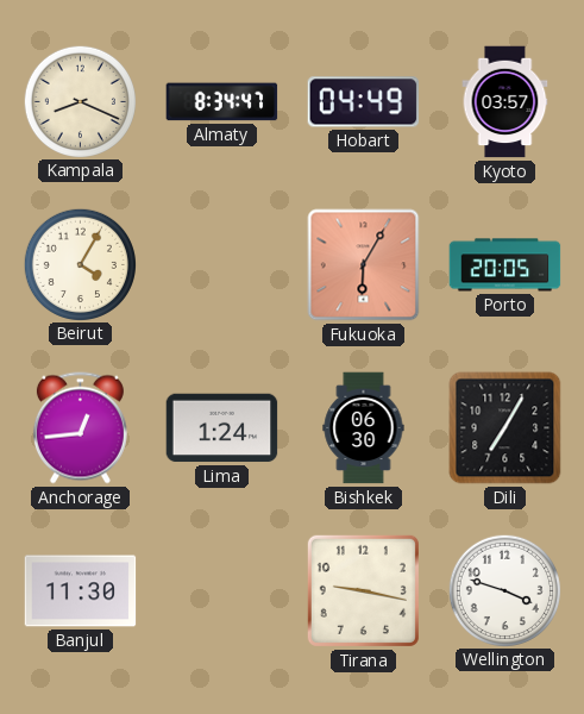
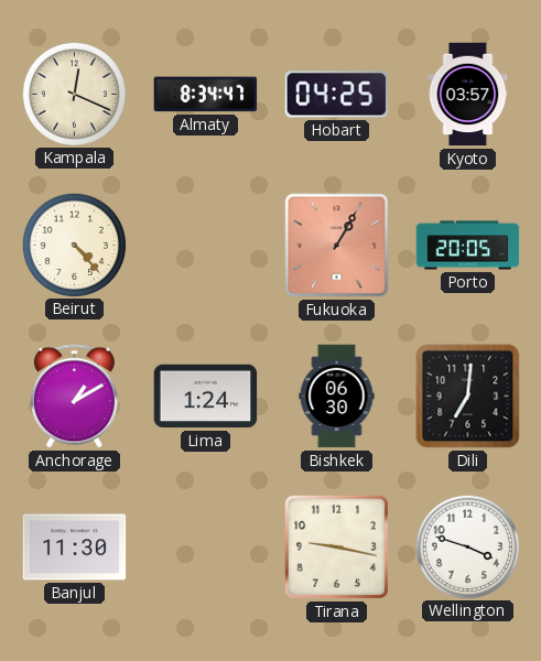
Kampala: 8:19 -> 12:19 (74, 94)
Hobart: 04:49 -> 04:25 (337, 95)
Beirut: 4:05 -> 4:23 (74, 245)
Fukuoka: 6:05 -> 1:05 (337, 246)
Anchorage: 12:44 -> 1:10 (74, 397)
Dili: 7:05 -> 7:01 (468, 397)
